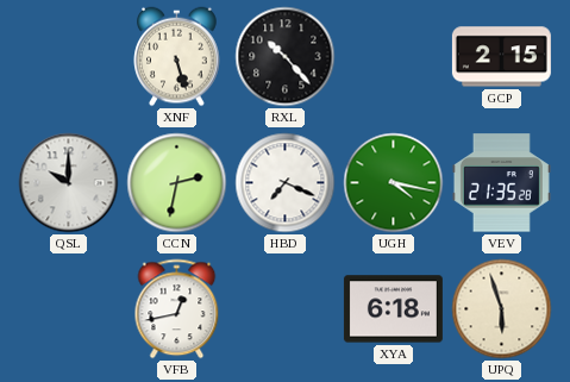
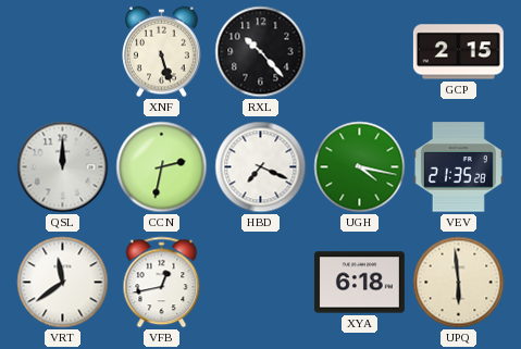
QSL: 10:00 -> 12:00 (63, 167)
VRT: none -> 11:39 (63, 283)
UPQ: 5:57 -> 5:59 (459, 283)
